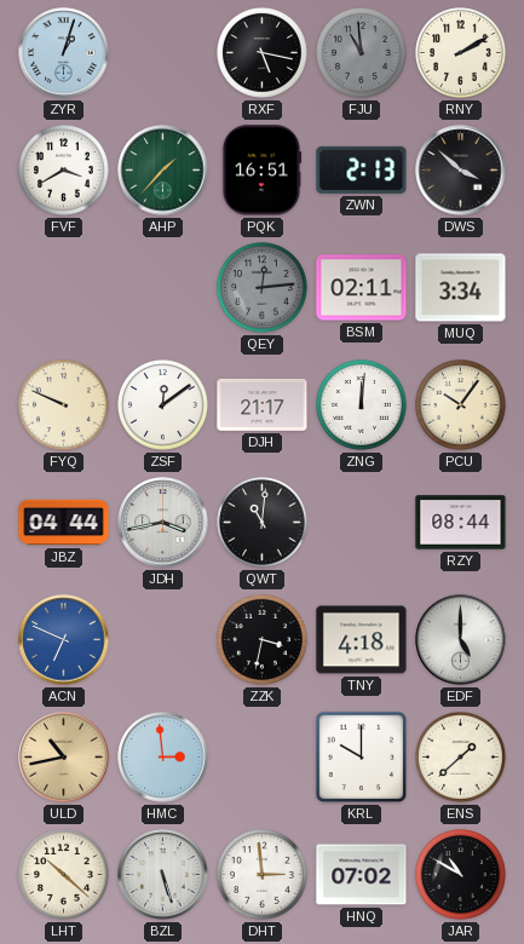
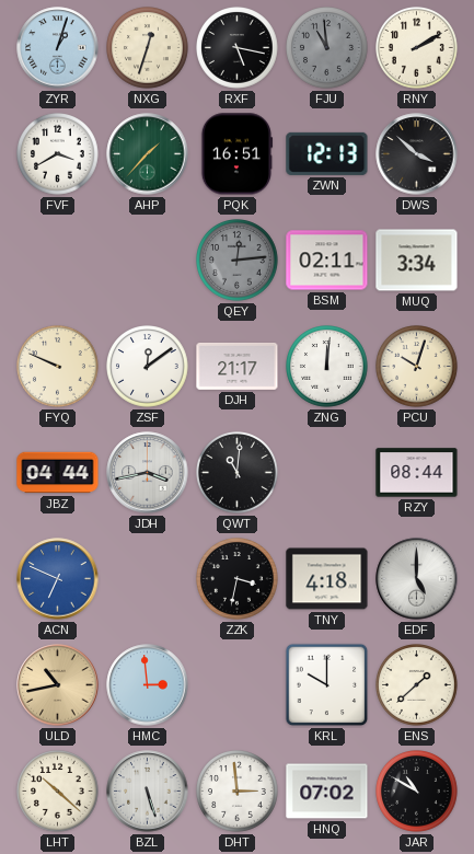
NXG: none -> 12:33 (148, 48)
ZWN: 2:13 -> 12:13 (327, 153)
PCU: 10:06 -> 10:03 (417, 367)
